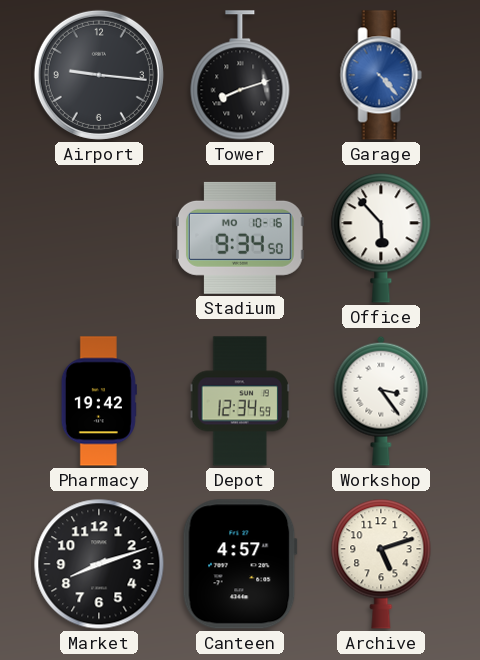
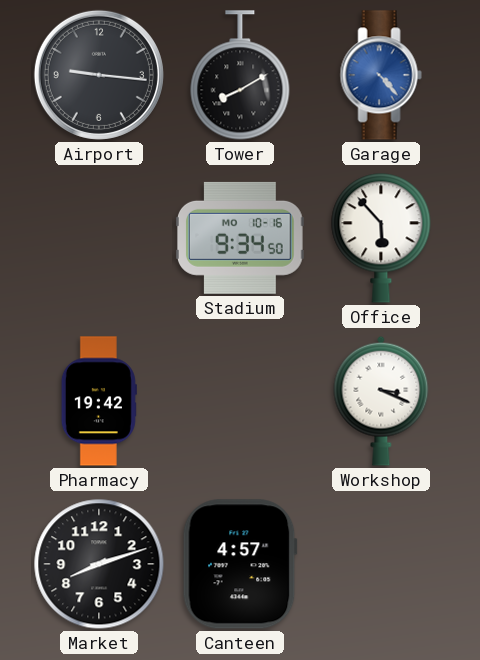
Tower: 8:12 -> 8:10 (240, 75)
Depot: 12:34 -> none (239, 401)
Workshop: 3:24 -> 3:19 (381, 401)
Archive: 5:12 -> none (381, 564)
